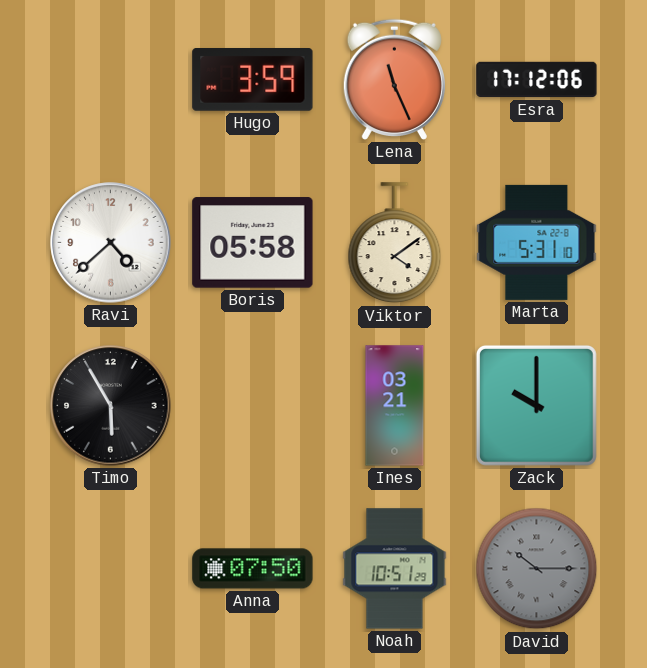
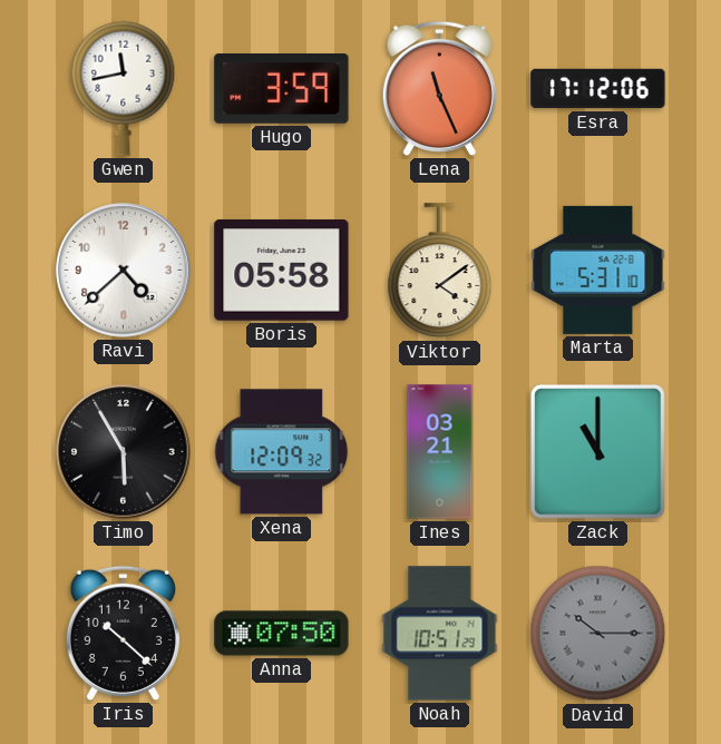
Gwen: none -> 11:43 (124, 88)
Xena: none -> 12:09 (282, 452)
Zack: 10:00 -> 11:00 (597, 451)
Iris: none -> 10:22 (123, 633)
